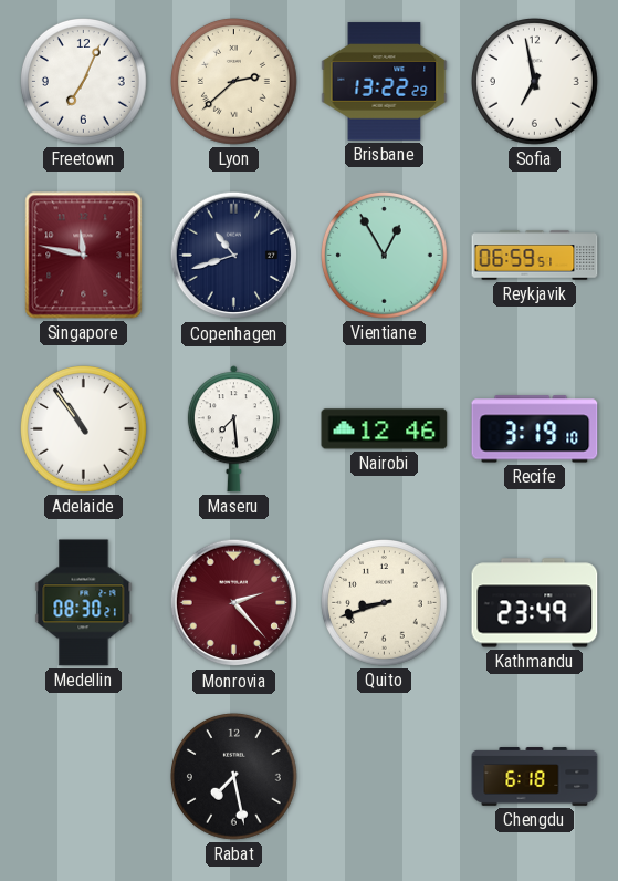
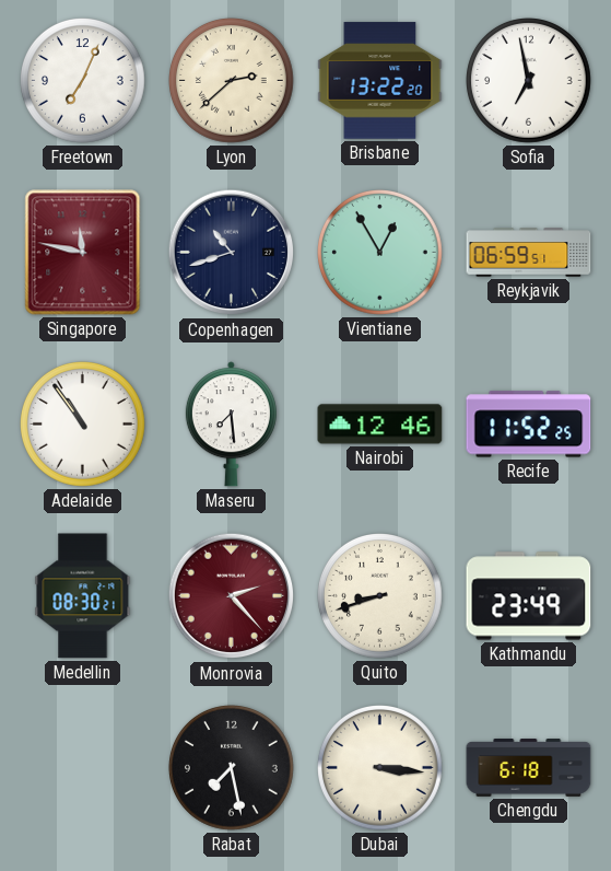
Brisbane: 13:22:29 -> 13:22:20 (380, 81)
Recife: 3:19 -> 11:52 (529, 425)
Dubai: none -> 3:16 (380, 768)
